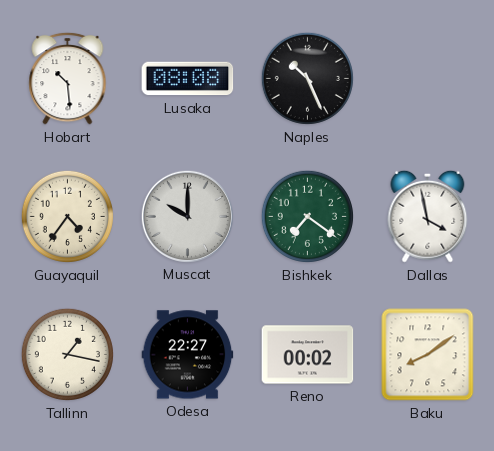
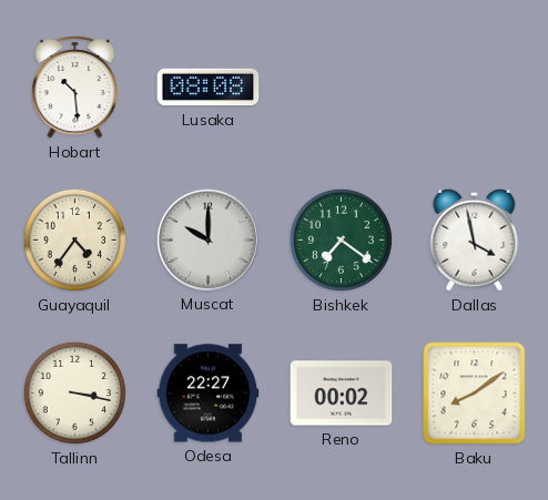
Naples: 10:26 -> none (307, 78)
Tallinn: 1:17 -> 3:17 (74, 392)
